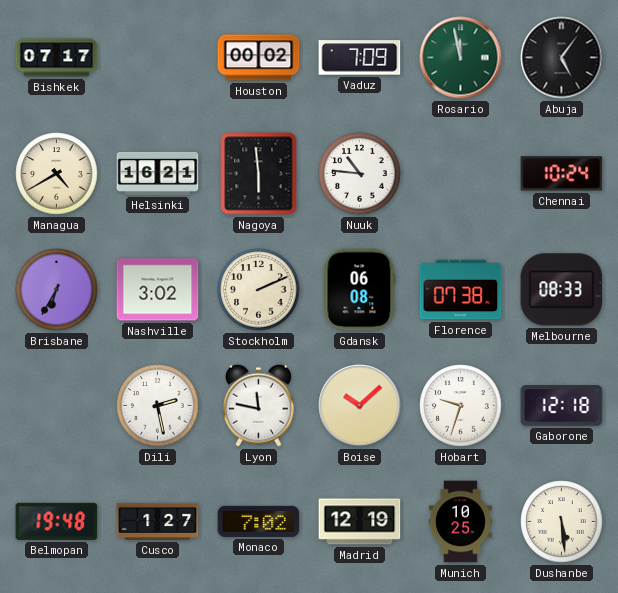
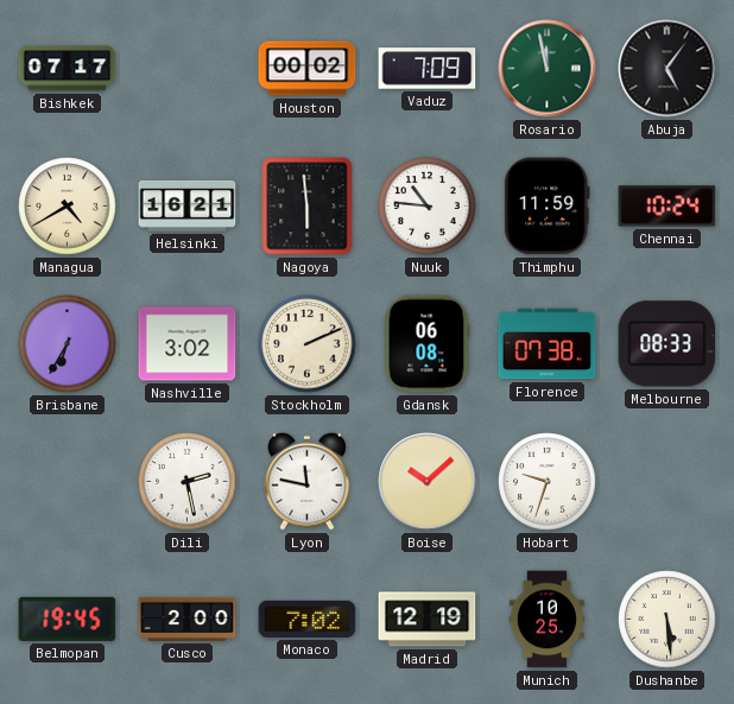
Thimphu: none -> 11:59 (548, 207)
Gaborone: 12:18 -> none (562, 406)
Belmopan: 19:48 -> 19:45 (68, 619)
Cusco: 1:27 -> 2:00 (188, 619)
